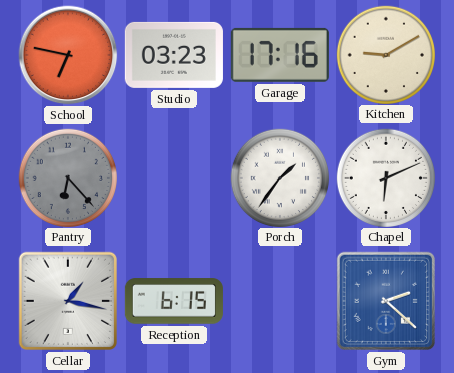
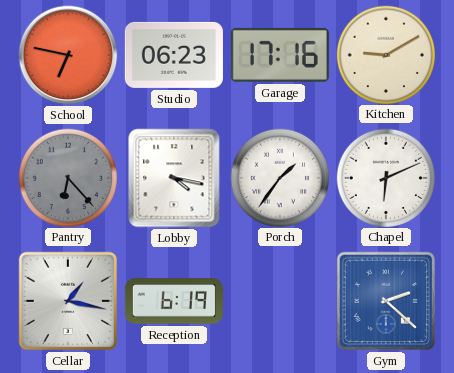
Studio: 03:23 -> 06:23 (174, 55)
Lobby: none -> 4:17 (174, 178)
Reception: 6:15 -> 6:19 (174, 301)
